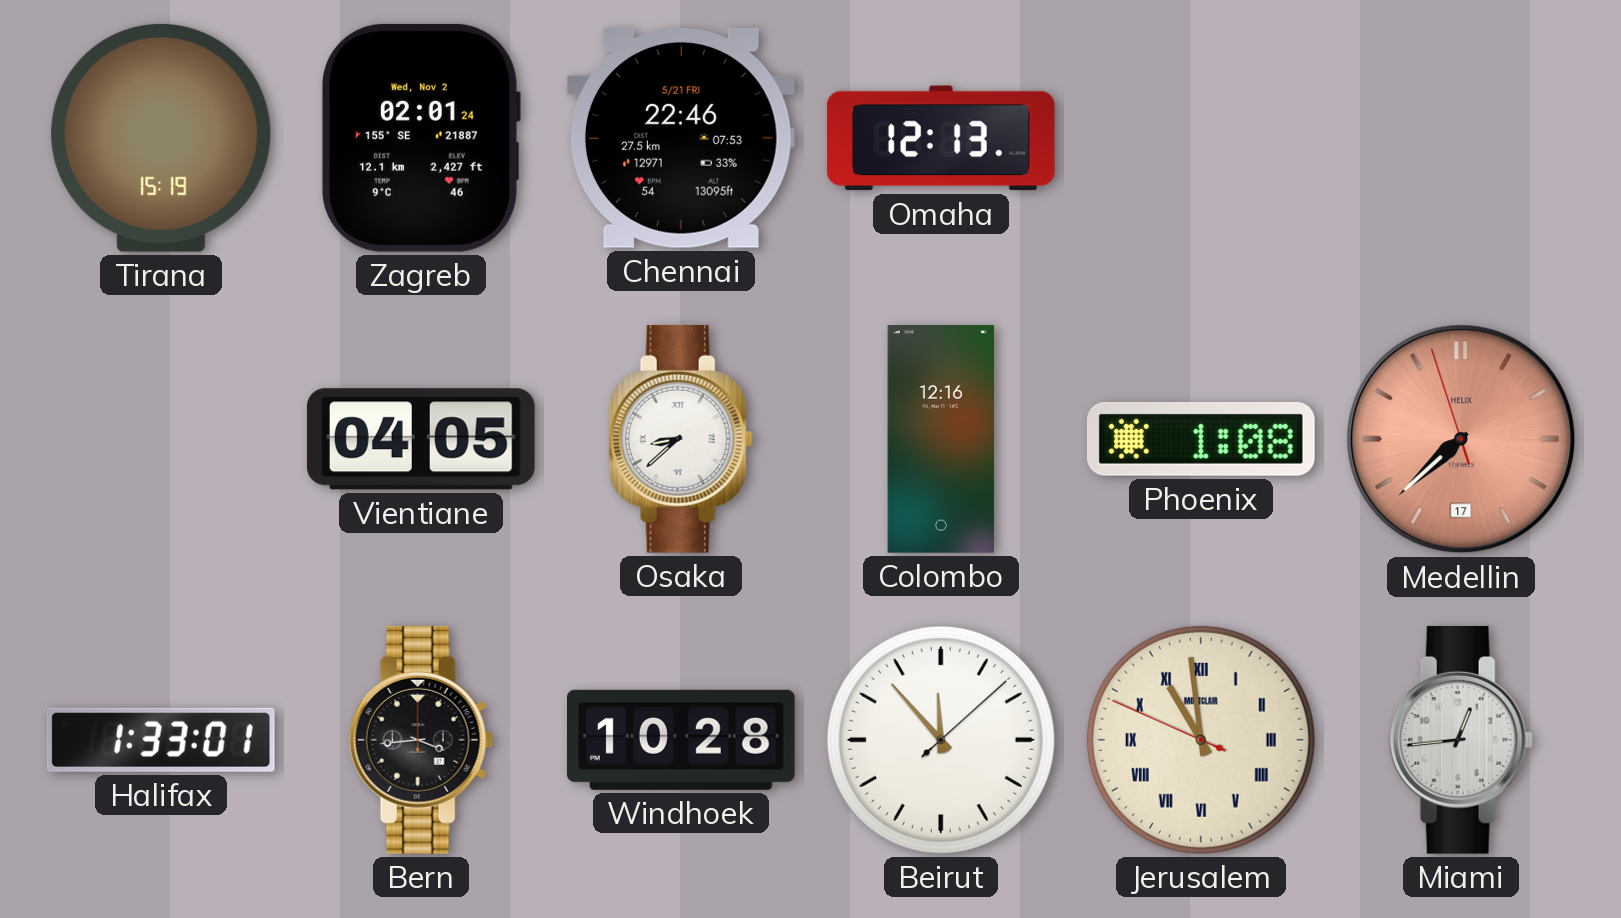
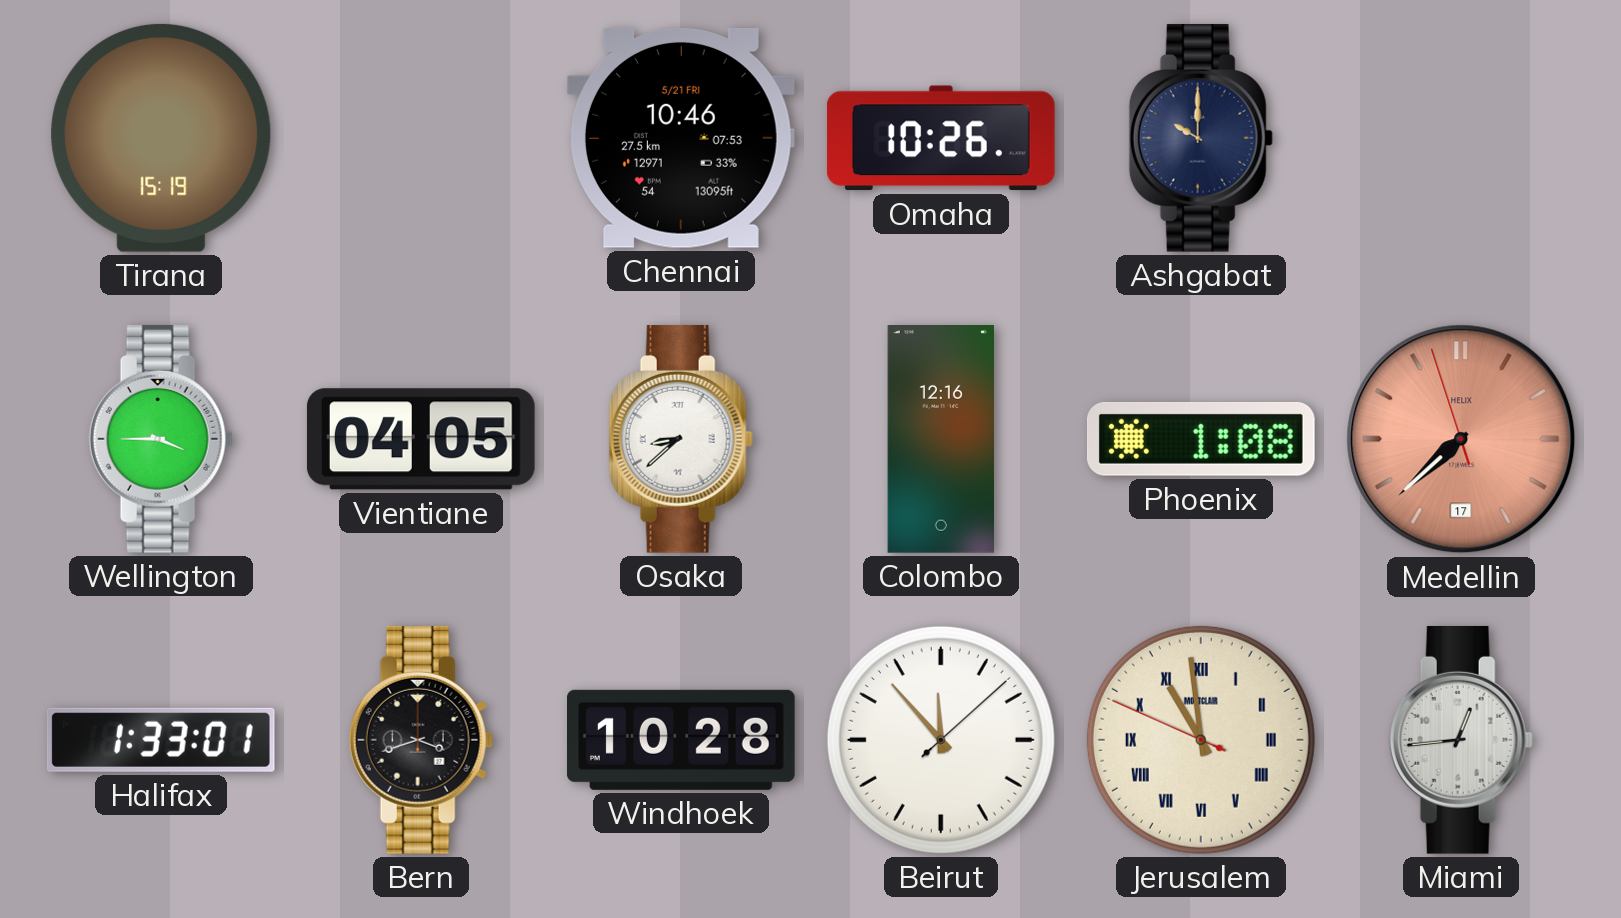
Zagreb: 02:01 -> none (421, 138)
Chennai: 22:46 -> 10:46 (681, 138)
Omaha: 12:13 -> 10:26 (941, 138)
Ashgabat: none -> 10:00 (1201, 138)
Wellington: none -> 3:45 (161, 439)
Bern: 3:44 -> 3:42 (421, 740)
